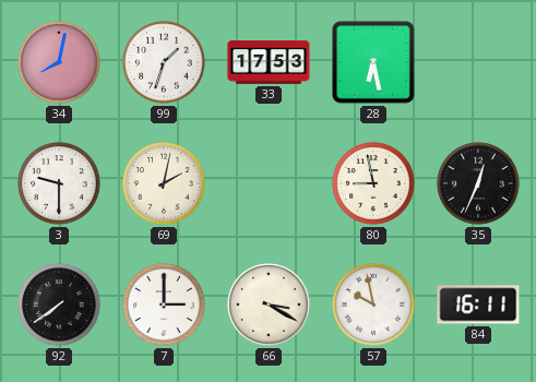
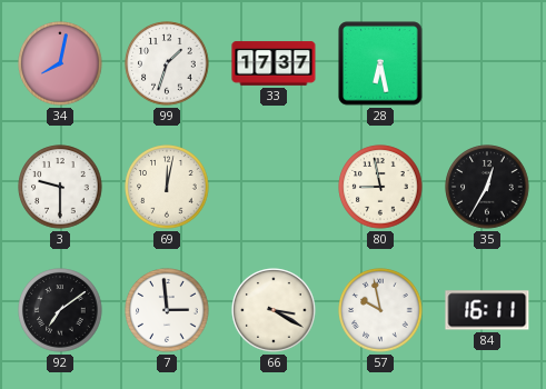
33: 17:53 -> 17:37 (274, 63)
69: 2:02 -> 12:02 (167, 187)
35: 12:34 -> 12:35 (487, 187)
92: 7:39 -> 7:09 (60, 310)
7: 3:00 -> 2:59 (167, 310)
